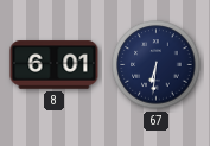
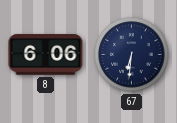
8: 6:01 -> 6:06 (46, 55)
